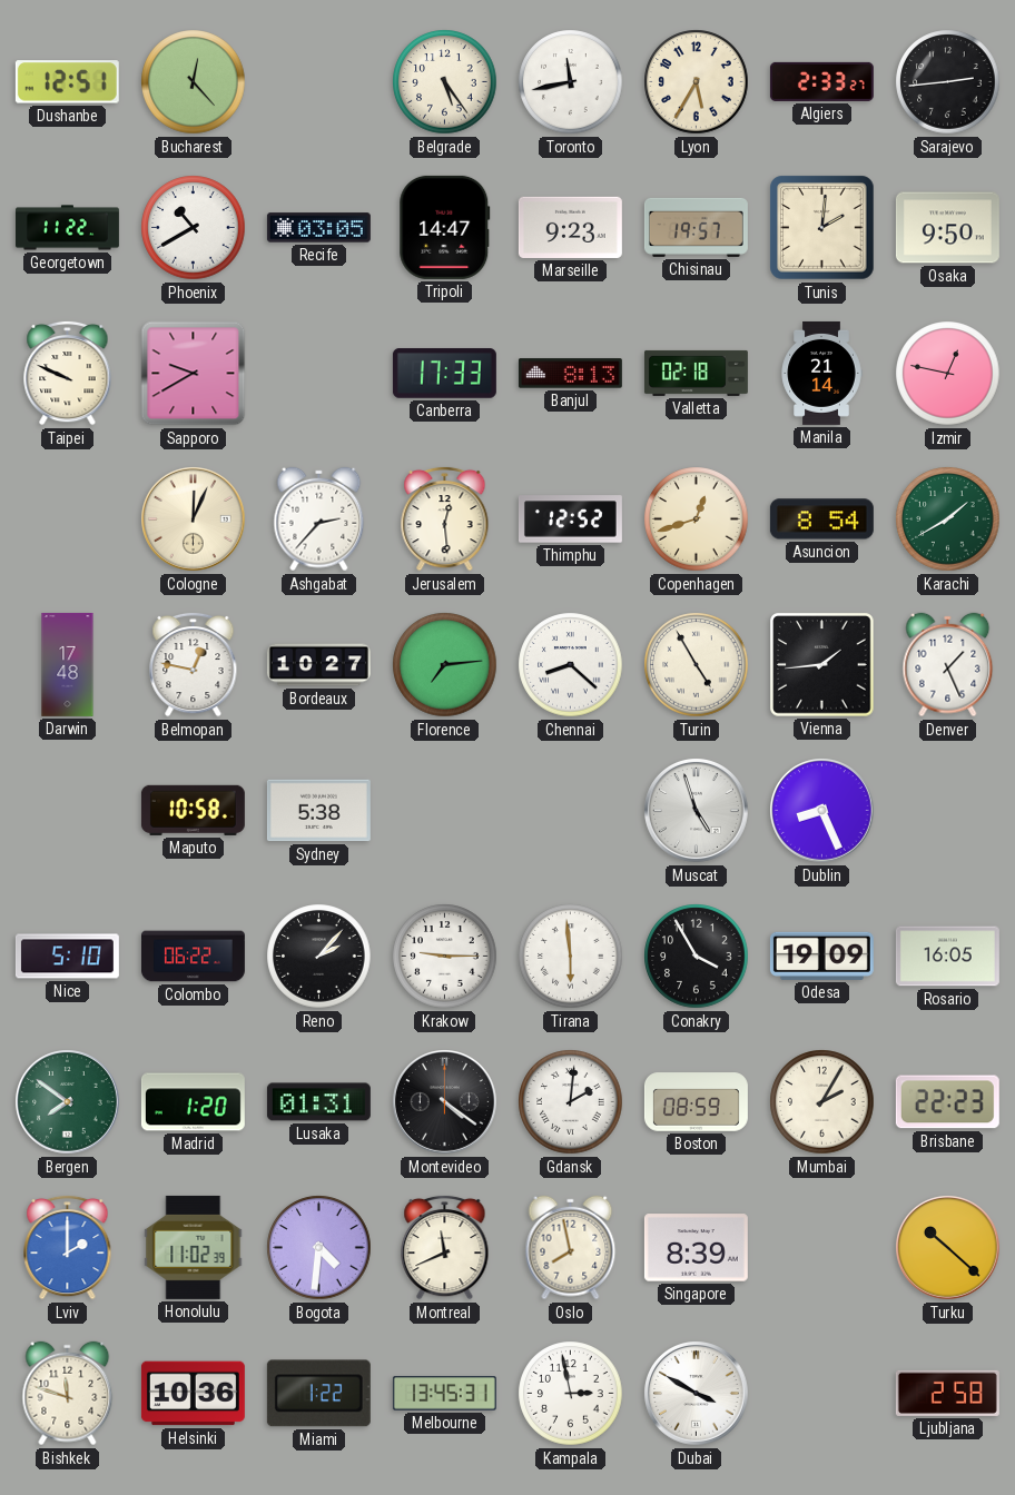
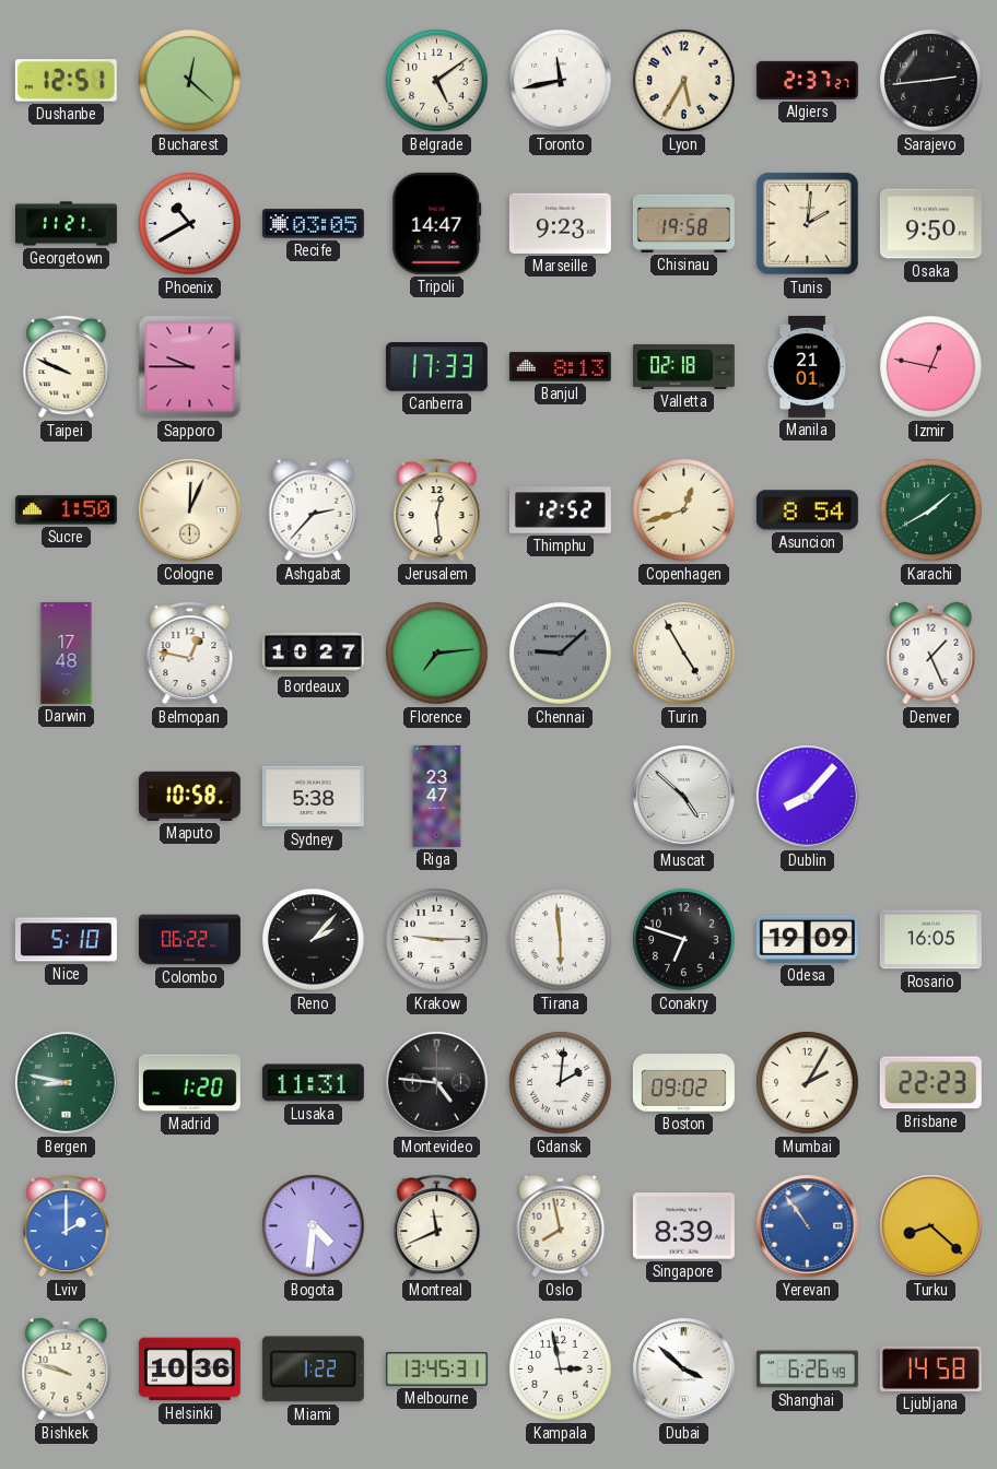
Bucharest: 12:23 -> 12:22 (190, 81)
Belgrade: 5:24 -> 5:09 (437, 81)
Algiers: 2:33 -> 2:37 (807, 80)
Georgetown: 11:22 -> 11:21 (66, 224)
Chisinau: 19:57 -> 19:58 (683, 223)
Sapporo: 9:40 -> 9:45 (190, 367)
Manila: 21:14 -> 21:01 (807, 366)
Sucre: none -> 1:50 (66, 510)
Chennai: 8:22 -> 9:08 (561, 654)
Chennai dial: white -> grey (561, 654)
Vienna: 1:44 -> none (822, 665)
Riga: none -> 23:47 (437, 796)
Muscat: 4:57 -> 4:52 (684, 797)
Dublin: 8:26 -> 8:07 (808, 797)
Conakry: 3:55 -> 6:48 (684, 940)
Bergen: 7:51 -> 8:47 (67, 1083)
Lusaka: 01:31 -> 11:31 (313, 1083)
Montevideo: 4:21 -> 4:46 (437, 1083)
Boston: 08:59 -> 09:02 (683, 1083)
Honolulu: 11:02 -> none (194, 1247)
Yerevan: none -> 10:54 (808, 1226)
Turku: 10:22 -> 8:22 (931, 1226)
Bishkek: 11:48 -> 9:48 (67, 1370)
Dubai: 3:50 -> 3:52 (684, 1370)
Shanghai: none -> 6:26 (807, 1370)
Ljubljana: 2:58 -> 14:58 (930, 1368)
